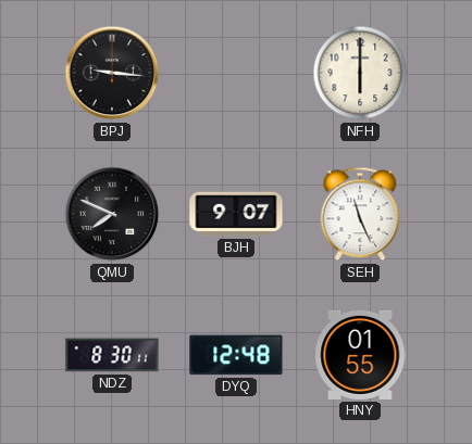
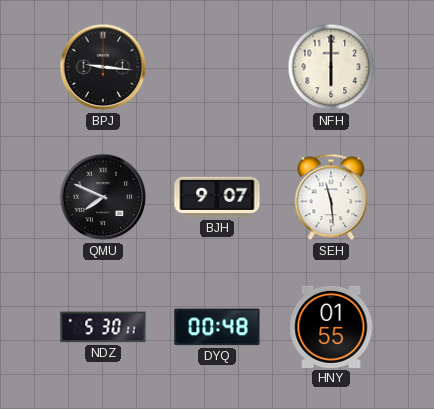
SEH: 11:26 -> 11:29 (331, 197)
NDZ: 8:30 -> 5:30 (103, 327)
DYQ: 12:48 -> 00:48 (217, 327)
